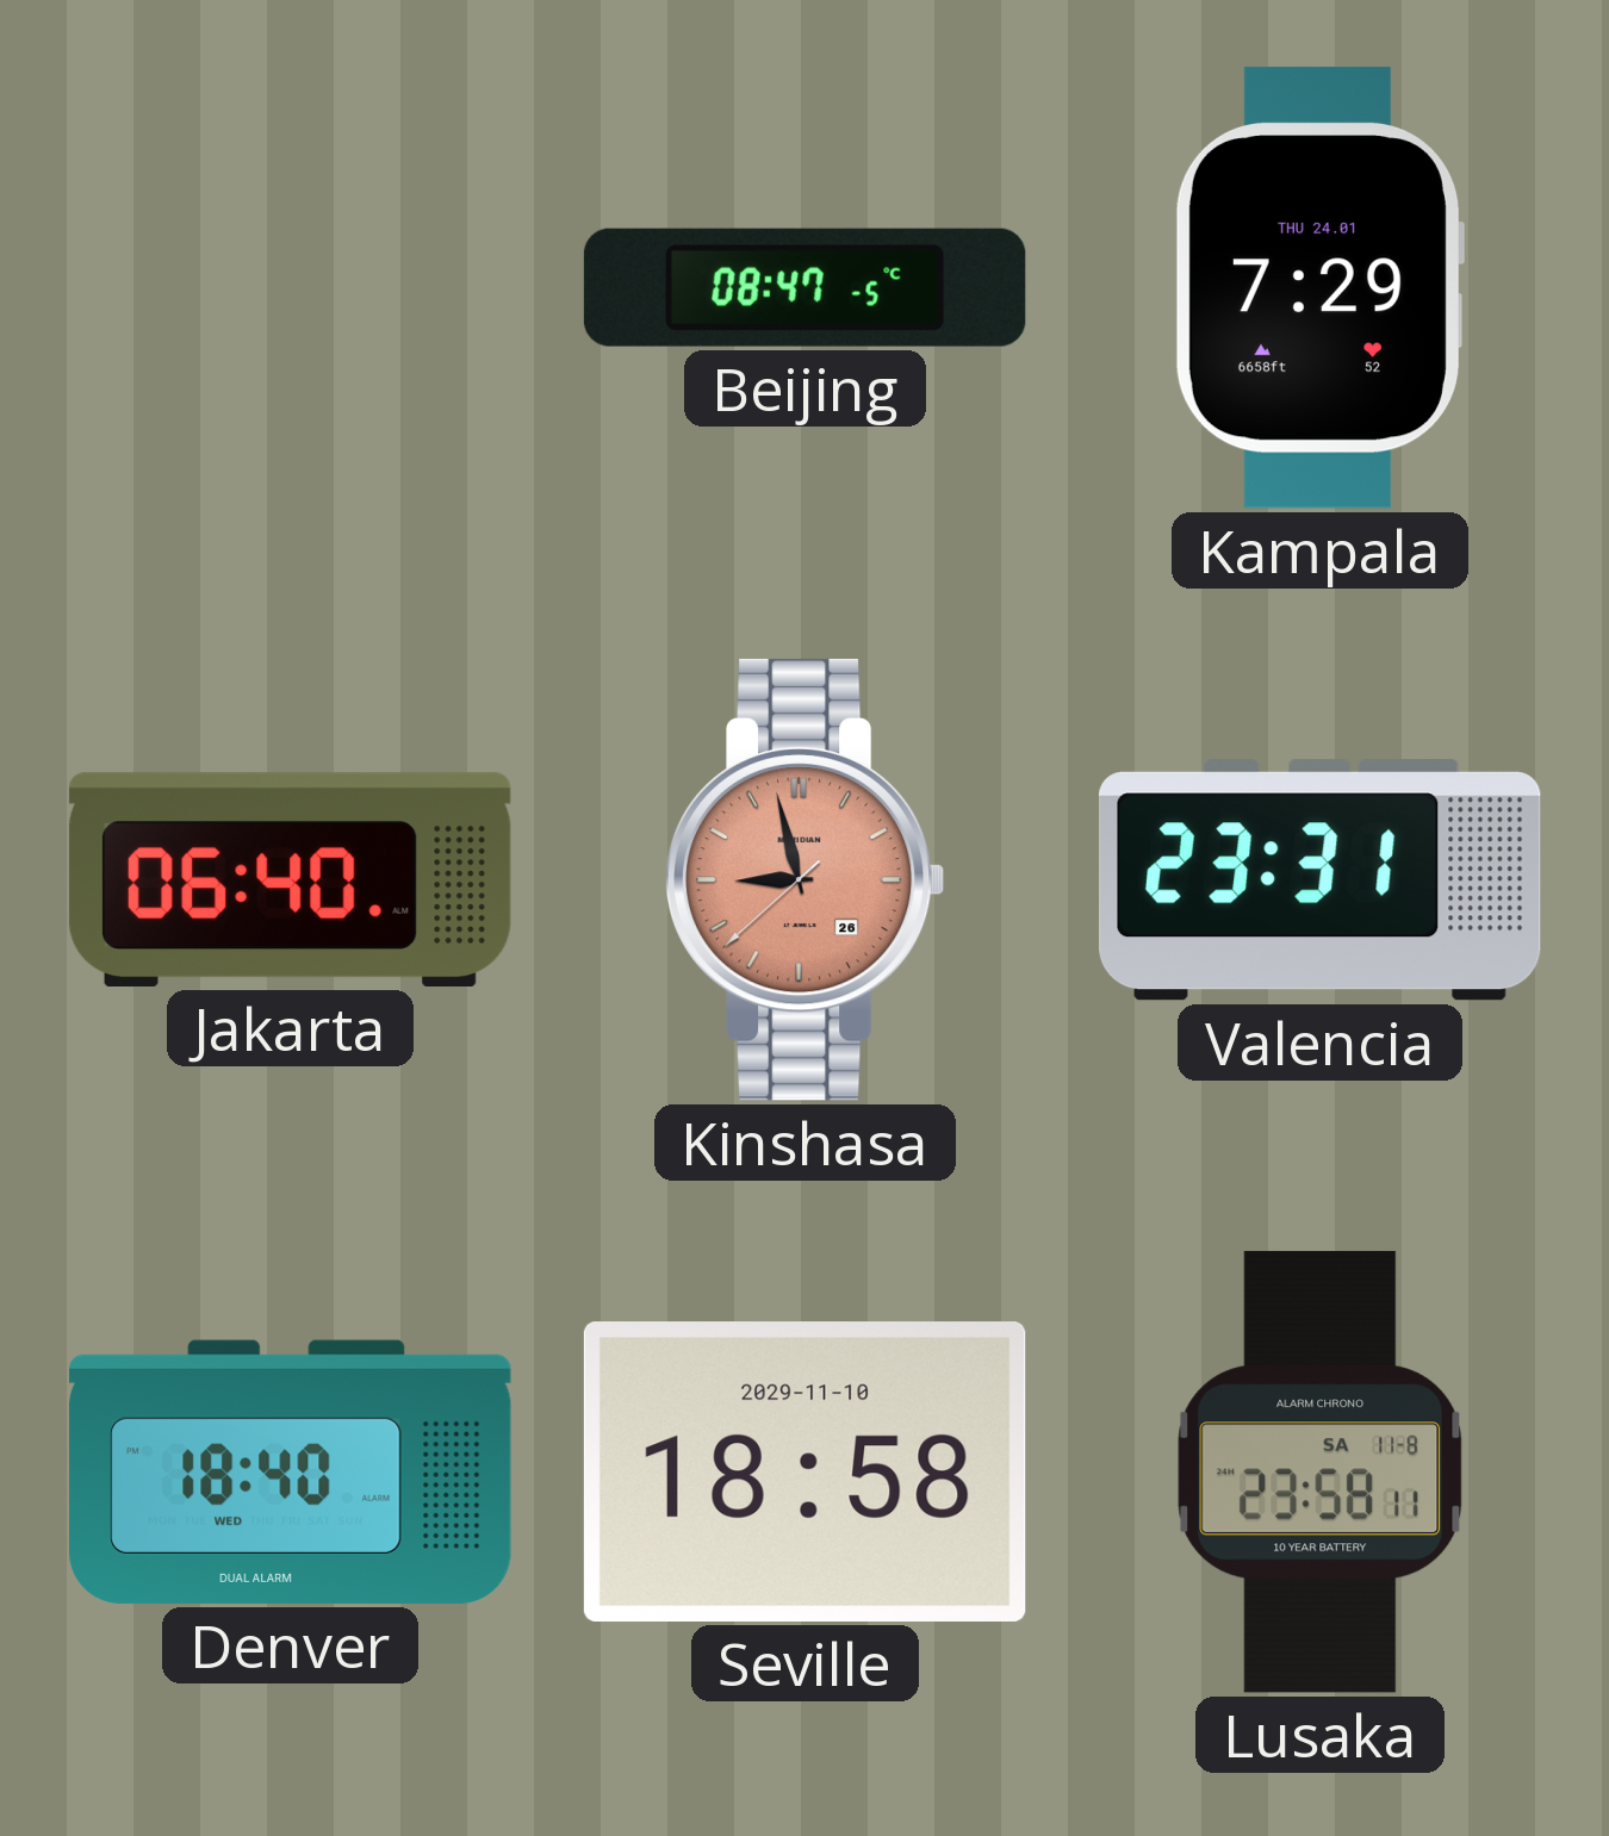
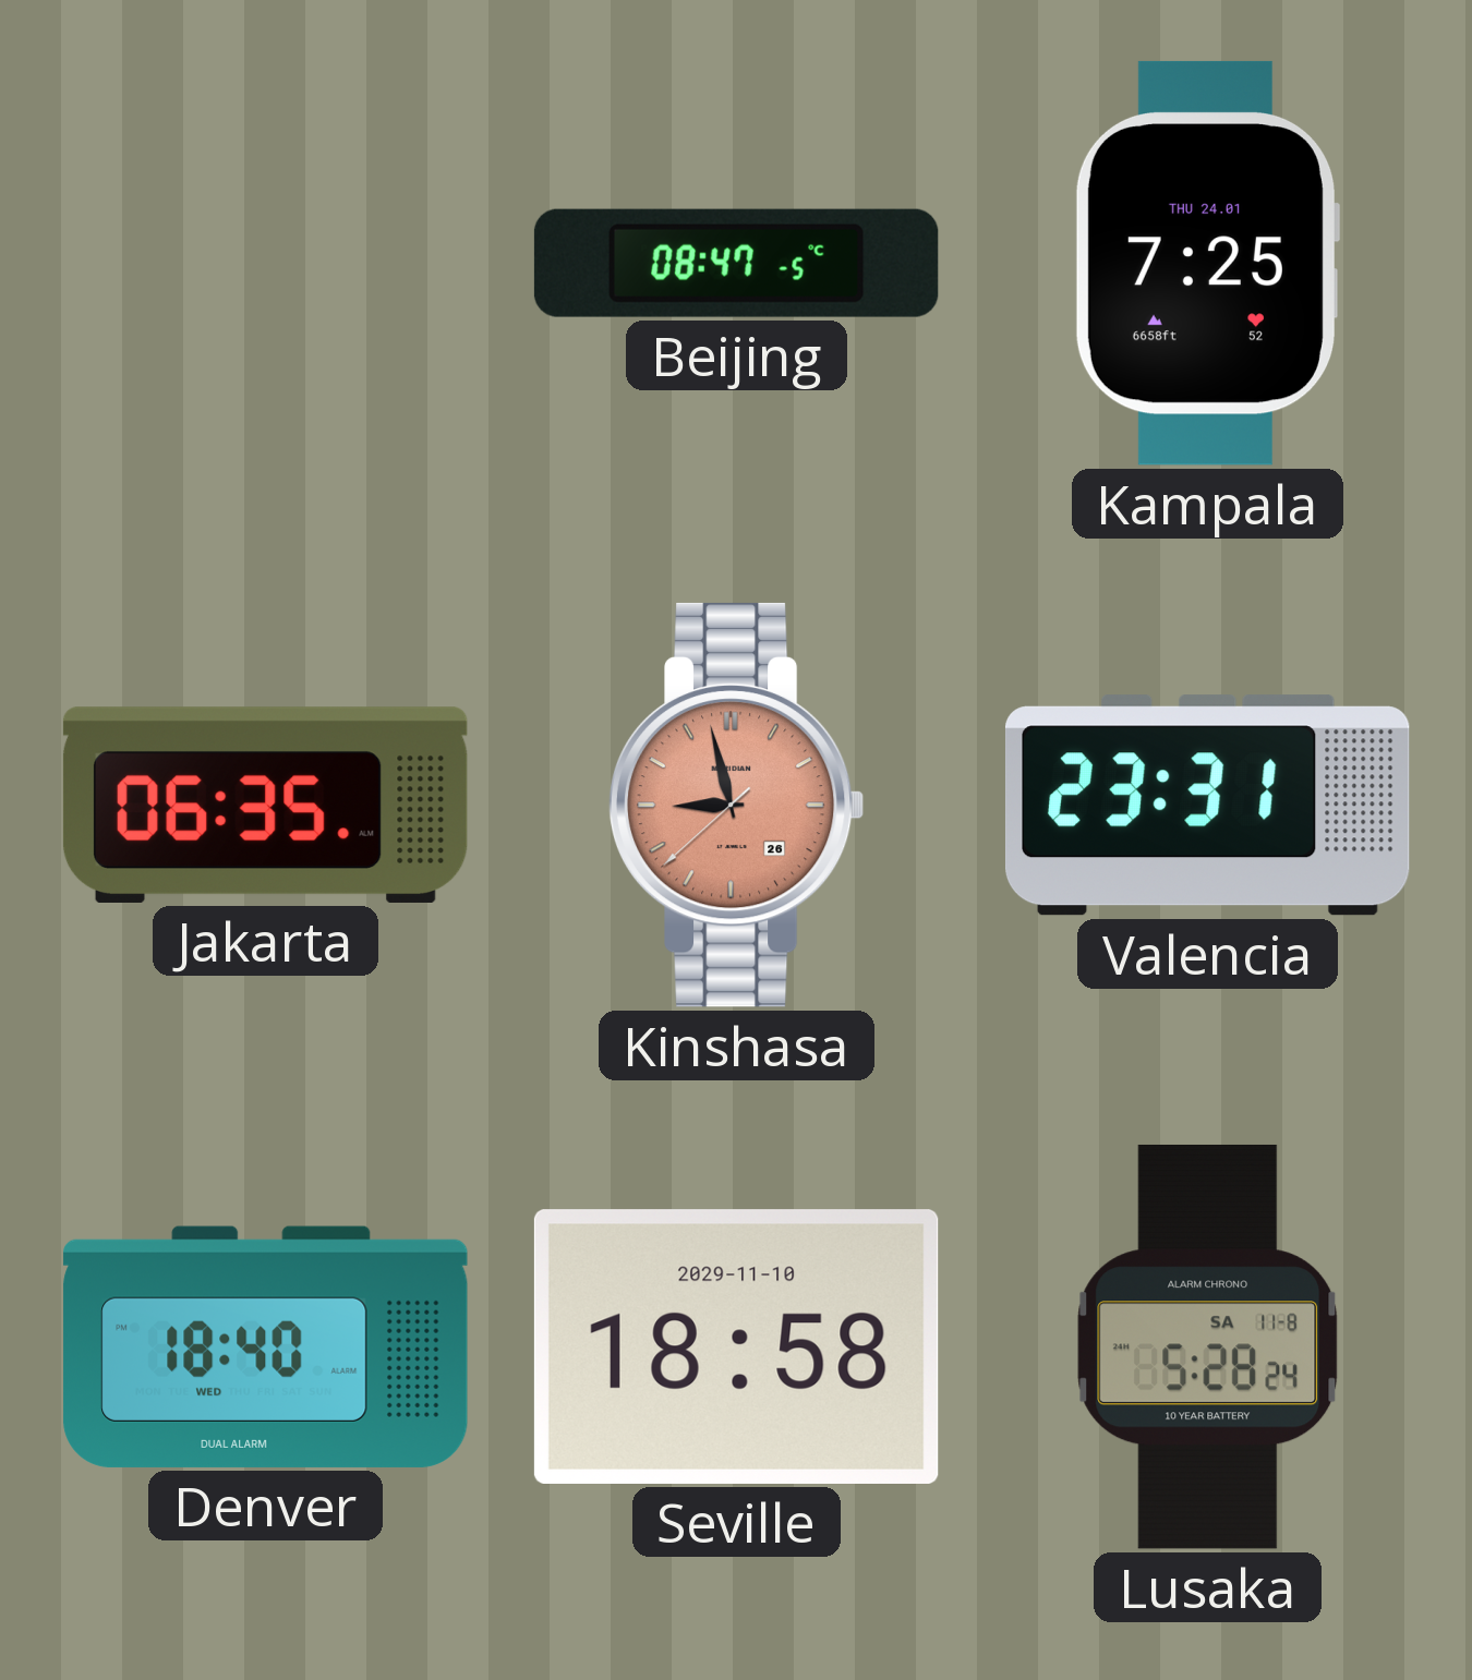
Kampala: 7:29 -> 7:25 (1207, 263)
Jakarta: 06:40 -> 06:35 (265, 805)
Lusaka: 23:58 -> 5:28 (1208, 1346)
